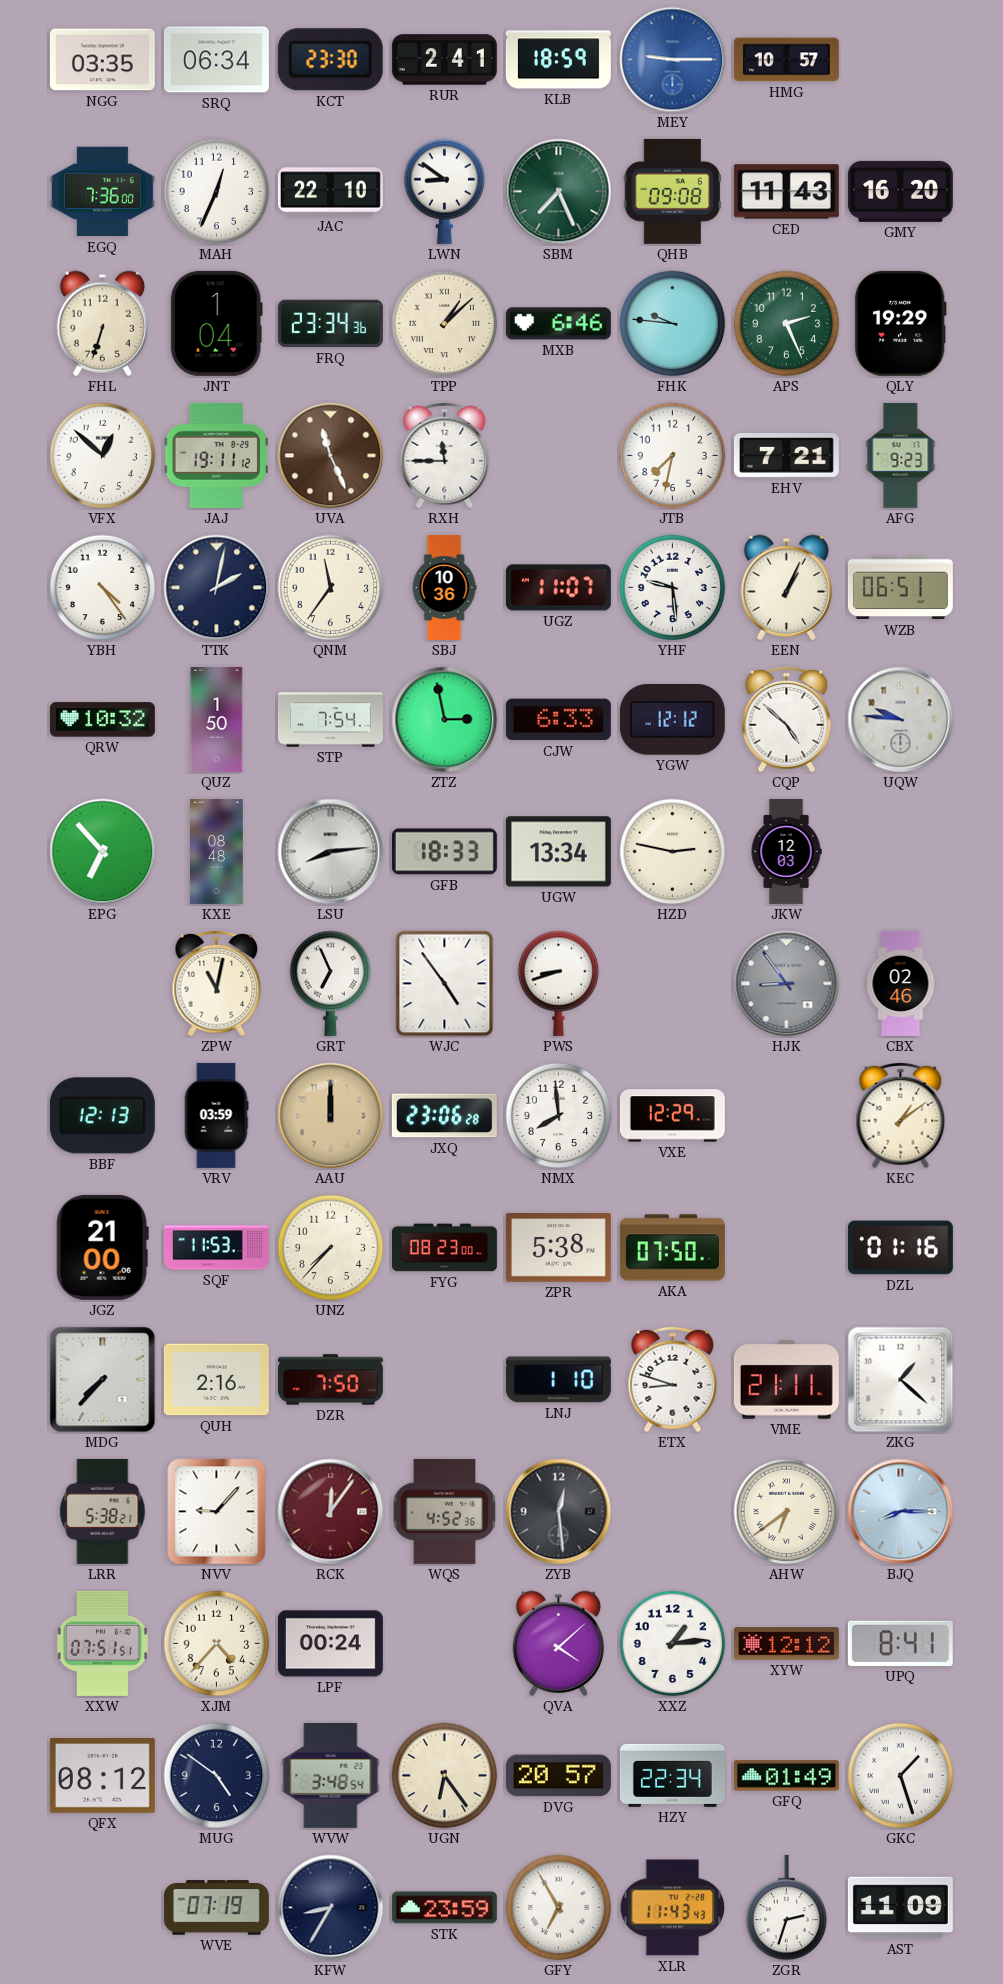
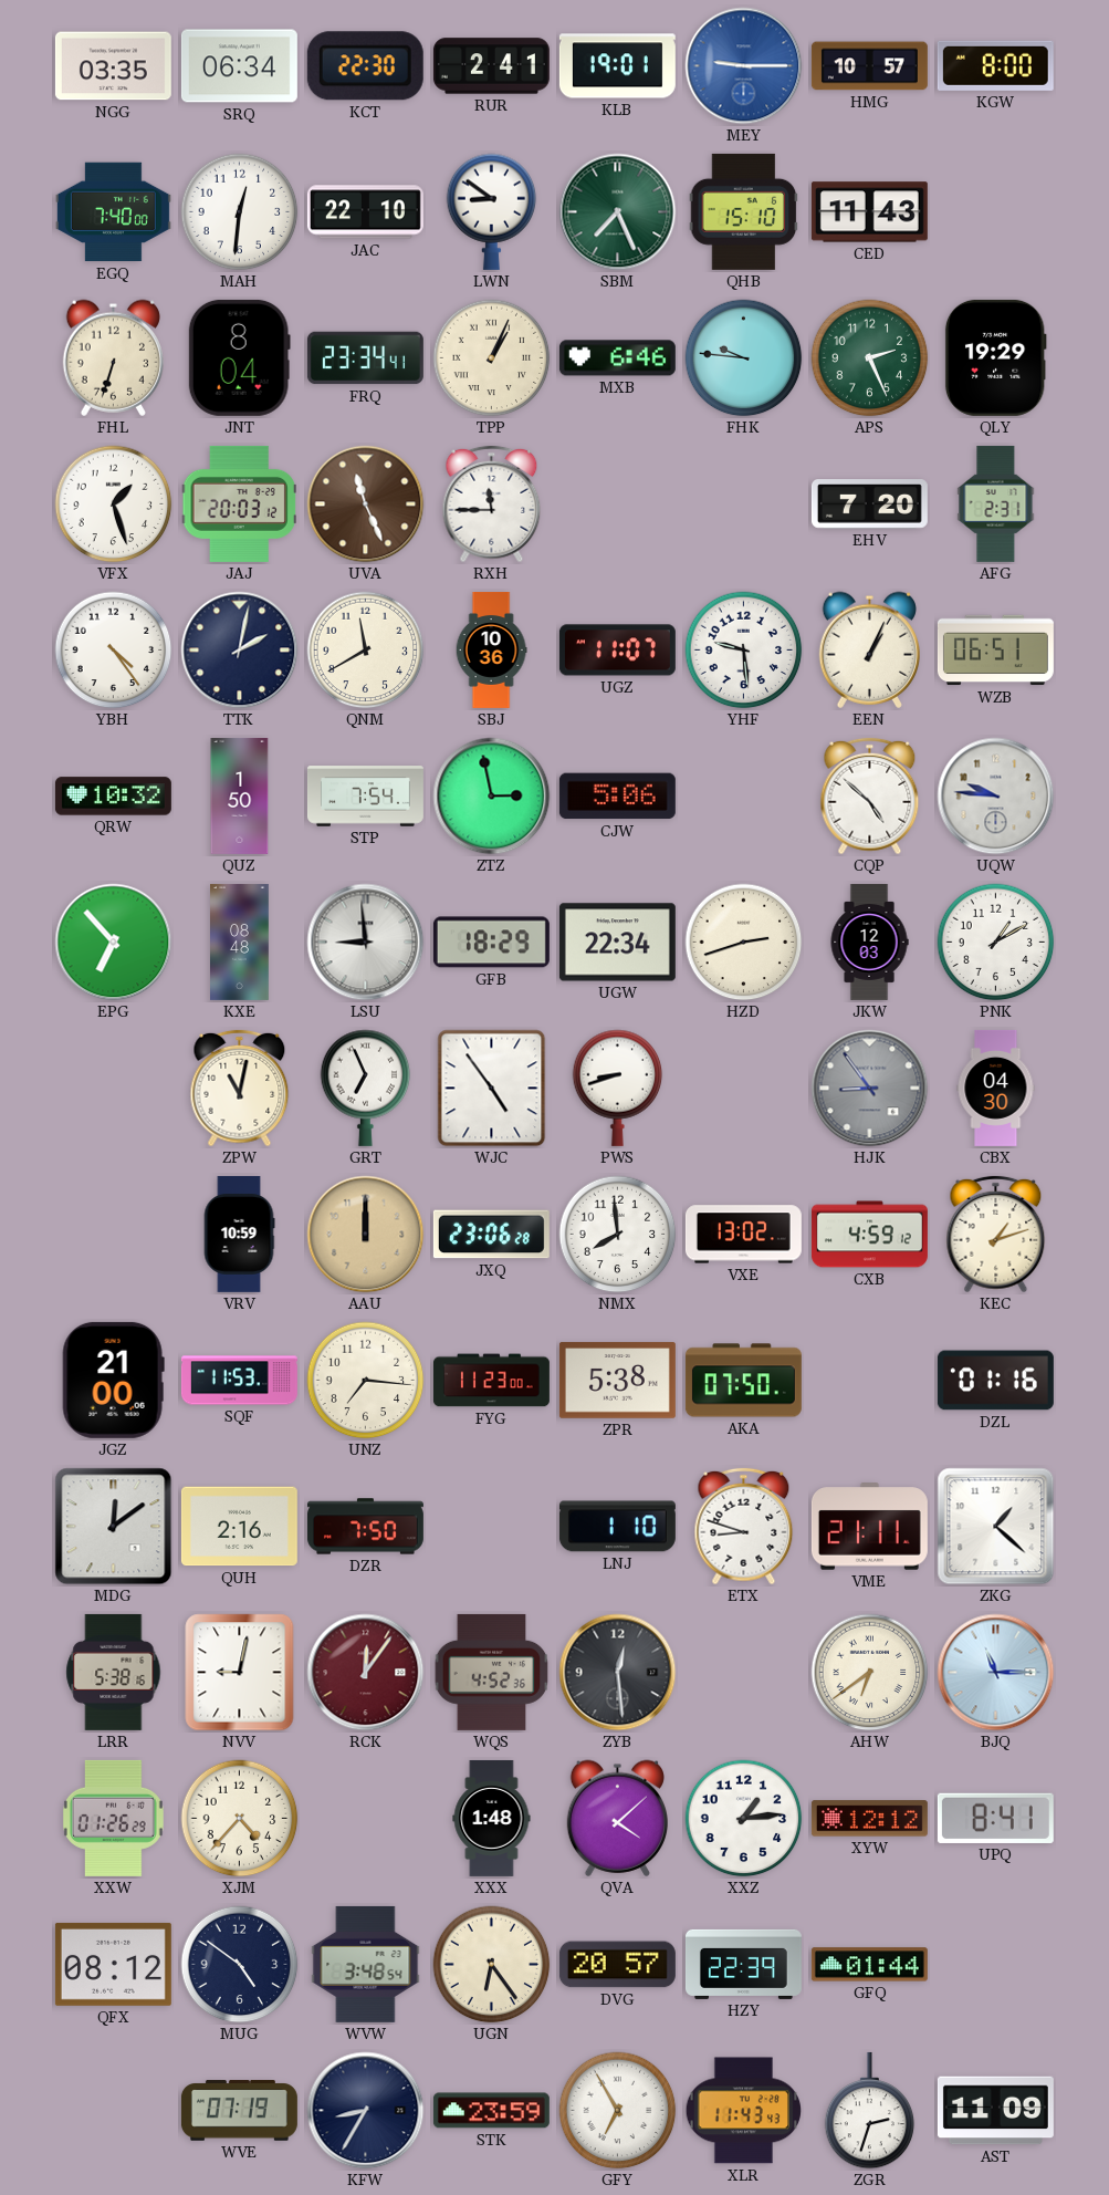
KCT: 23:30 -> 22:30 (365, 66)
KLB: 18:59 -> 19:01 (617, 66)
KGW: none -> 8:00 (995, 65)
EGQ: 7:36 -> 7:40 (113, 212)
MAH: 12:34 -> 12:31 (240, 212)
QHB: 09:08 -> 15:10 (744, 211)
GMY: 16:20 -> none (900, 191)
JNT: 1:04 -> 8:04 (239, 357)
FRQ: 23:34:36 -> 23:34:41 (365, 358)
TPP: 1:08 -> 1:04 (492, 358)
VFX: 12:52 -> 1:27 (114, 504)
JAJ: 19:11 -> 20:03 (239, 503)
JTB: 7:32 -> none (673, 456)
EHV: 7:21 -> 7:20 (869, 504)
AFG: 9:23 -> 2:31 (996, 503)
QNM: 11:36 -> 11:40 (366, 651)
CJW: 6:33 -> 5:06 (617, 797)
YGW: 12:12 -> none (672, 720)
LSU: 8:14 -> 8:59 (366, 943)
GFB: 18:33 -> 18:29 (491, 943)
UGW: 13:34 -> 22:34 (617, 943)
HZD: 2:47 -> 2:42 (744, 943)
PNK: none -> 1:10 (996, 943)
CBX: 02:46 -> 04:30 (996, 1088)
BBF: 12:13 -> none (102, 1116)
VRV: 03:59 -> 10:59 (239, 1234)
VXE: 12:29 -> 13:02 (743, 1235)
CXB: none -> 4:59 (869, 1235)
KEC: 1:09 -> 1:12 (996, 1235)
UNZ: 7:37 -> 7:16 (366, 1381)
FYG: 08:23 -> 11:23 (491, 1381)
MDG: 7:37 -> 12:09 (114, 1527)
LRR: 5:38:21 -> 5:38:16 (114, 1672)
NVV: 9:07 -> 9:02 (240, 1673)
BJQ: 8:15 -> 11:15 (996, 1673)
XXW: 07:51 -> 01:26 (113, 1818)
LPF: 00:24 -> none (330, 1644)
XXX: none -> 1:48 (492, 1818)
HZY: 22:34 -> 22:39 (743, 1964)
GFQ: 01:49 -> 01:44 (869, 1965)
GKC: 1:27 -> none (901, 1776)
